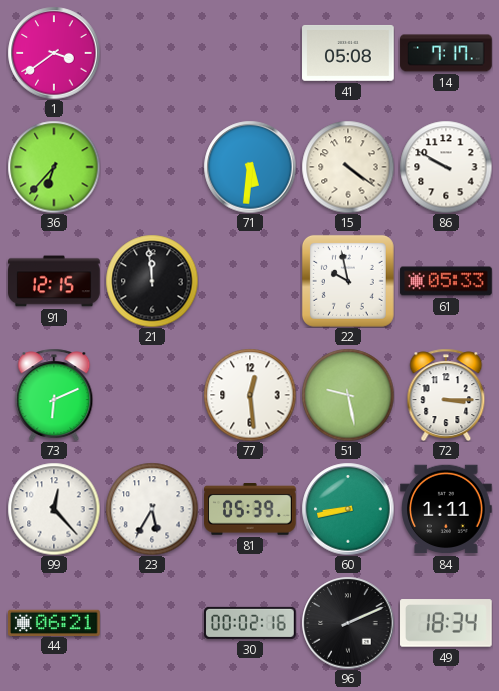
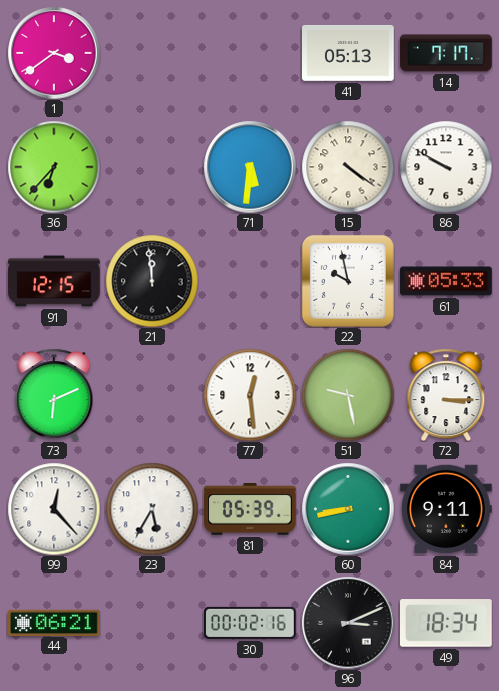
41: 05:08 -> 05:13 (348, 53)
84: 1:11 -> 9:11 (447, 509)
96: 2:11 -> 3:11 (348, 623)
